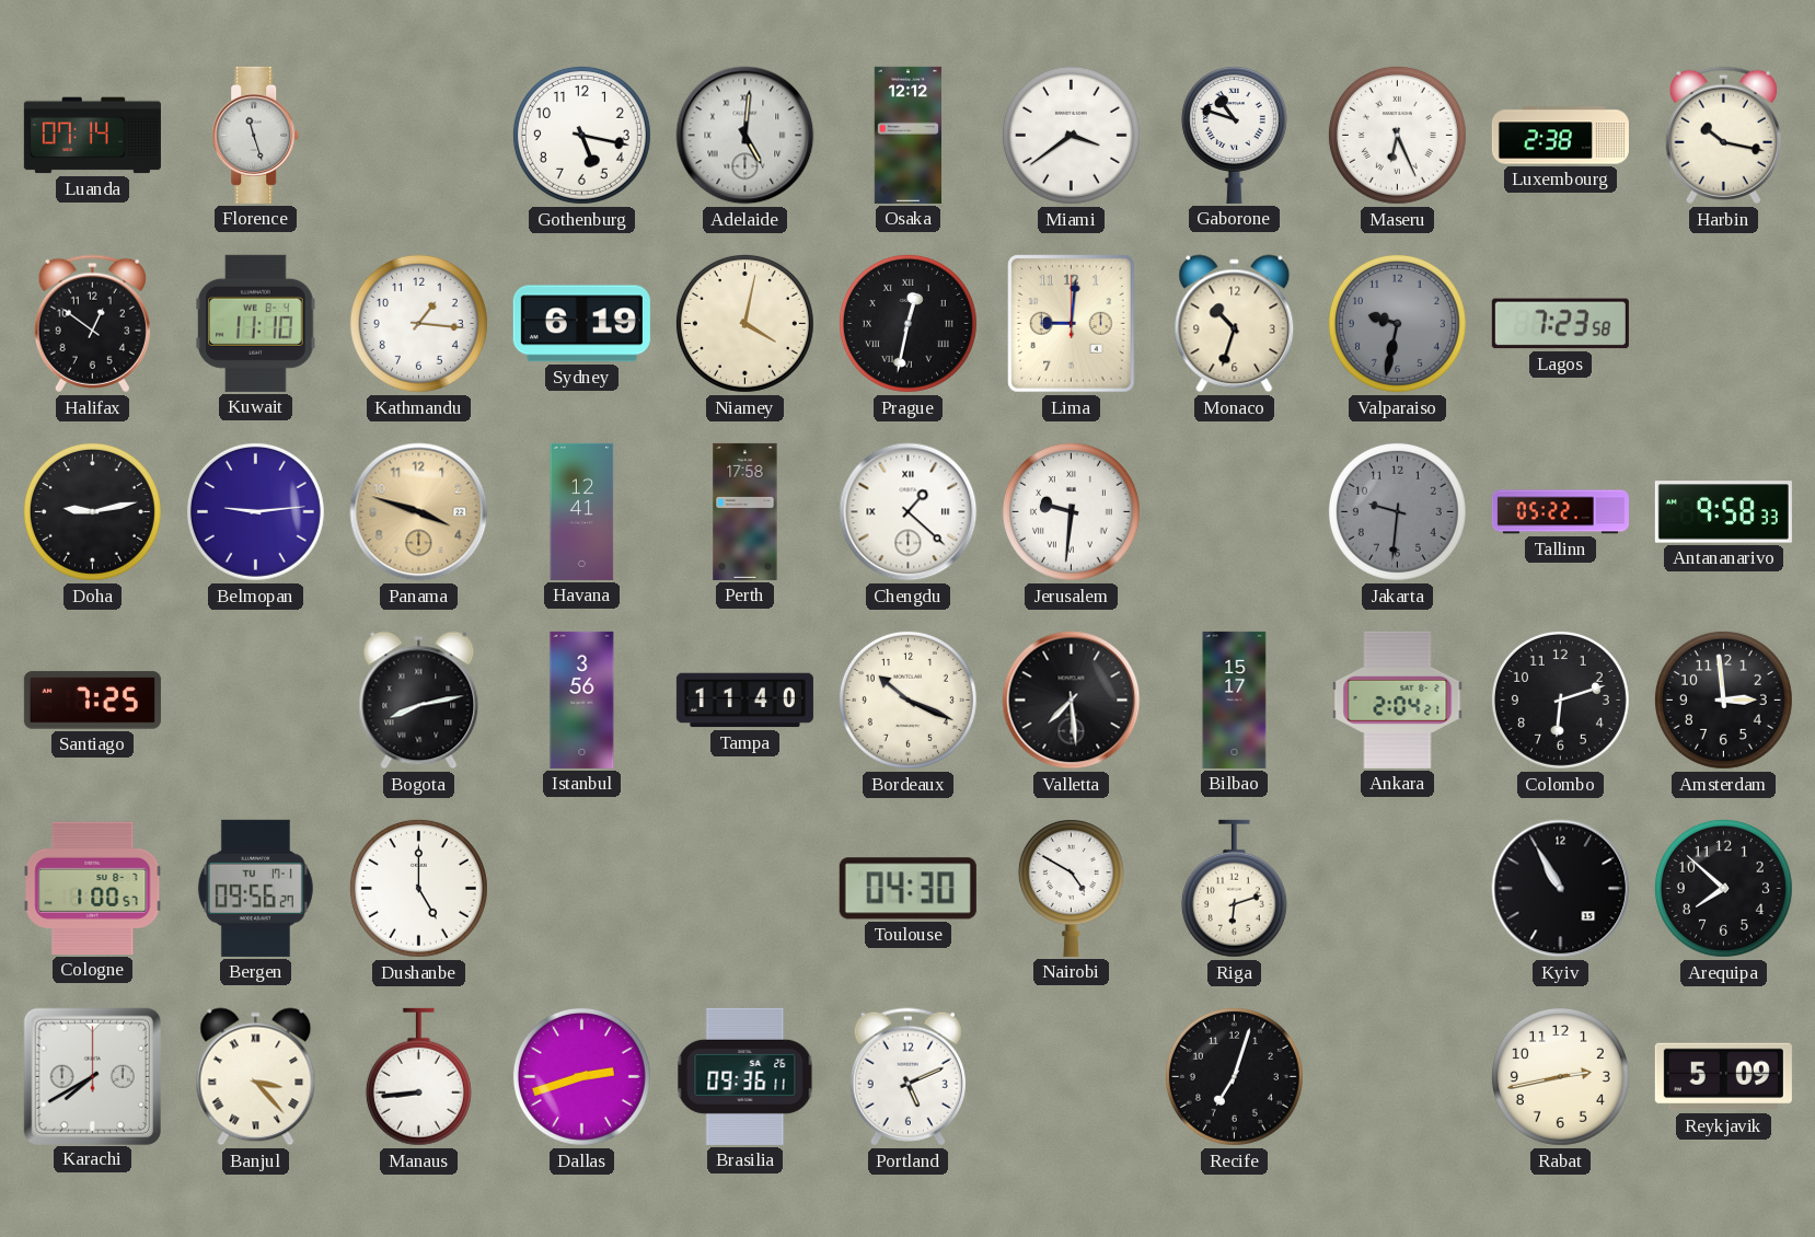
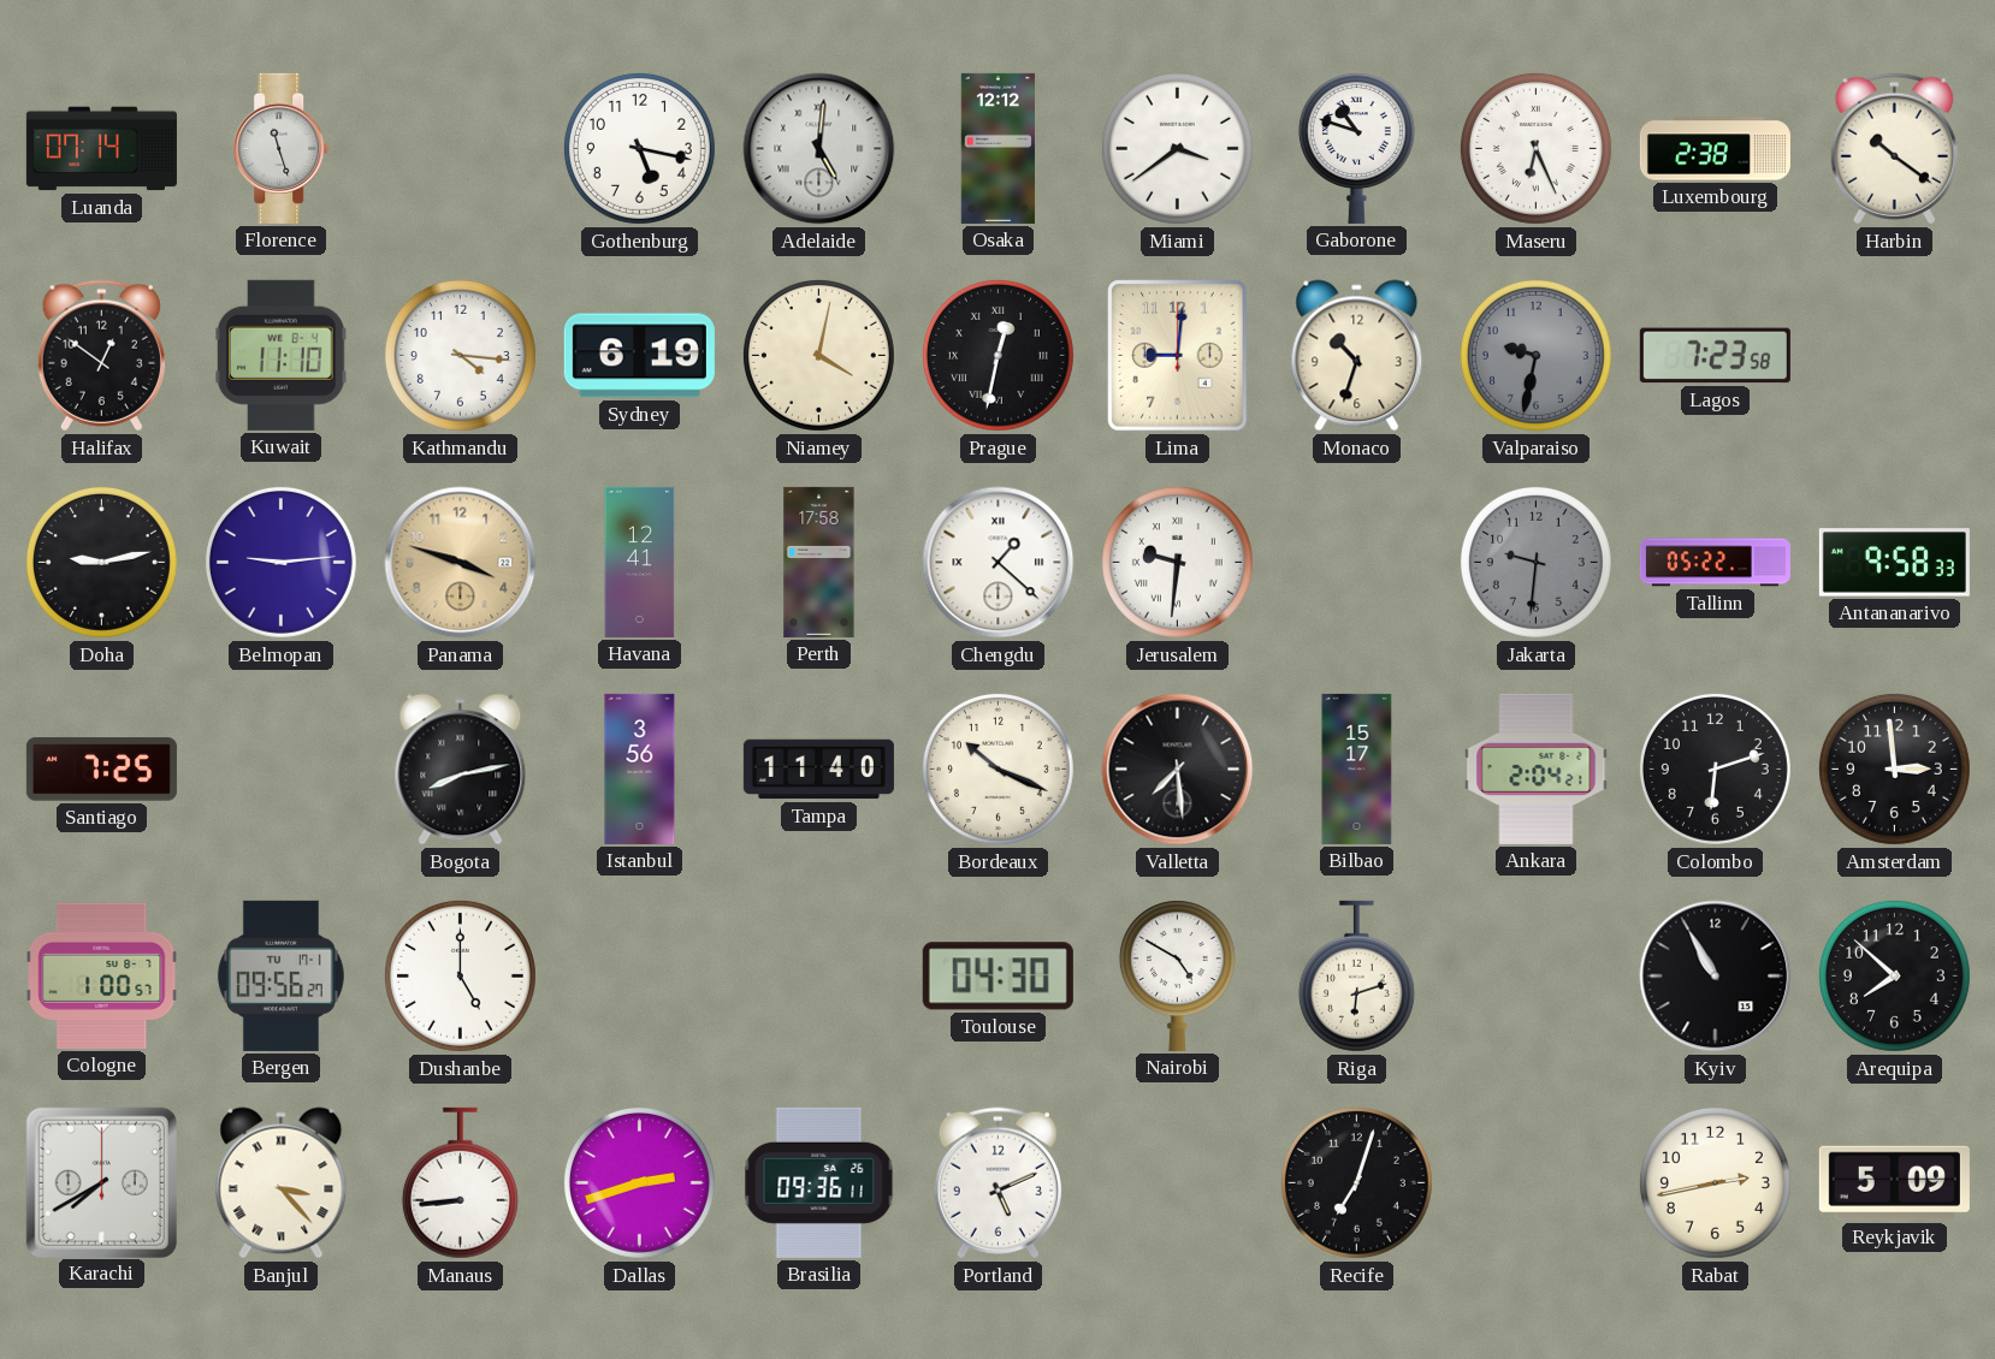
Harbin: 10:17 -> 10:21 (1894, 149)
Kathmandu: 1:16 -> 4:16 (460, 355)
